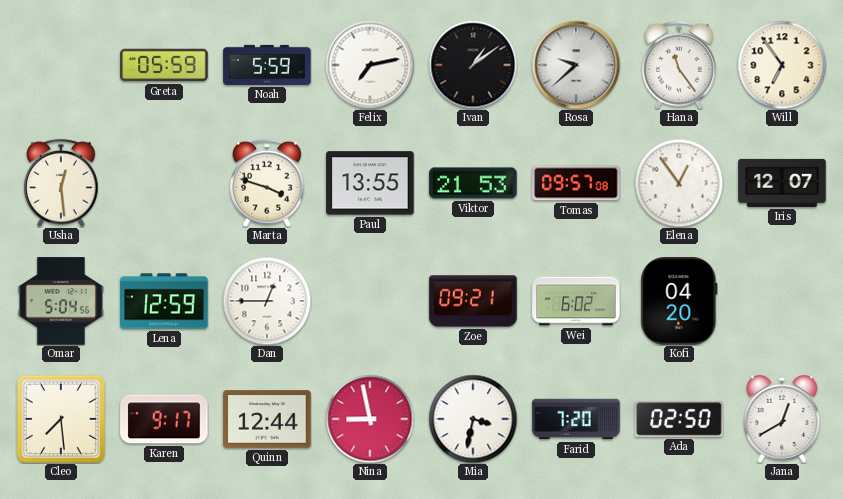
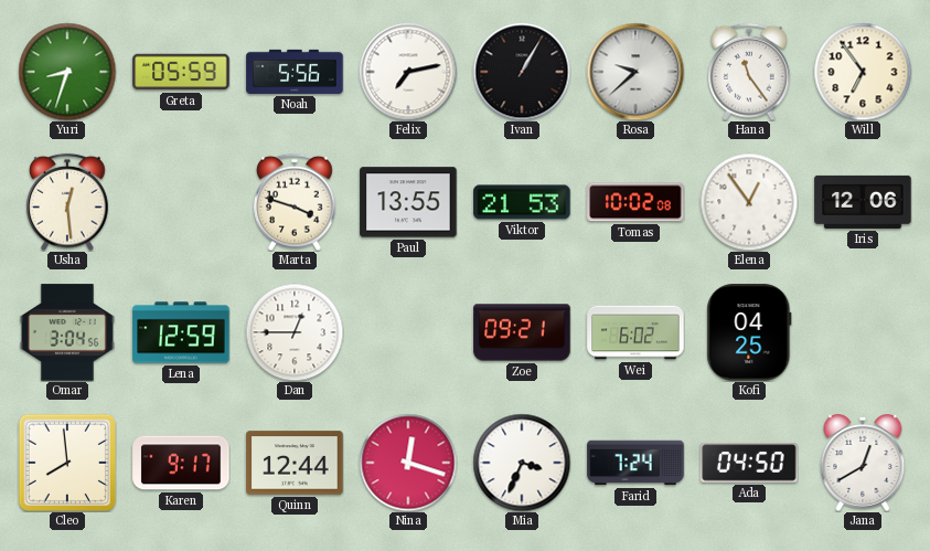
Yuri: none -> 8:33 (67, 72)
Noah: 5:59 -> 5:56 (295, 72)
Ivan: 1:09 -> 1:05 (522, 72)
Tomas: 09:57 -> 10:02 (635, 202)
Iris: 12:07 -> 12:06 (863, 202)
Omar: 5:04 -> 3:04 (67, 332)
Kofi: 04:20 -> 04:25 (749, 332)
Cleo: 7:29 -> 7:59 (67, 463)
Nina: 8:58 -> 12:18 (408, 463)
Mia: 3:32 -> 3:34 (522, 463)
Farid: 7:20 -> 7:24 (635, 463)
Ada: 02:50 -> 04:50 (749, 463)
